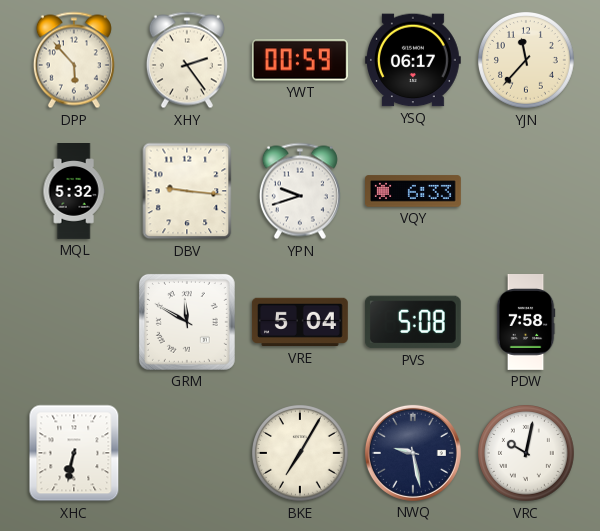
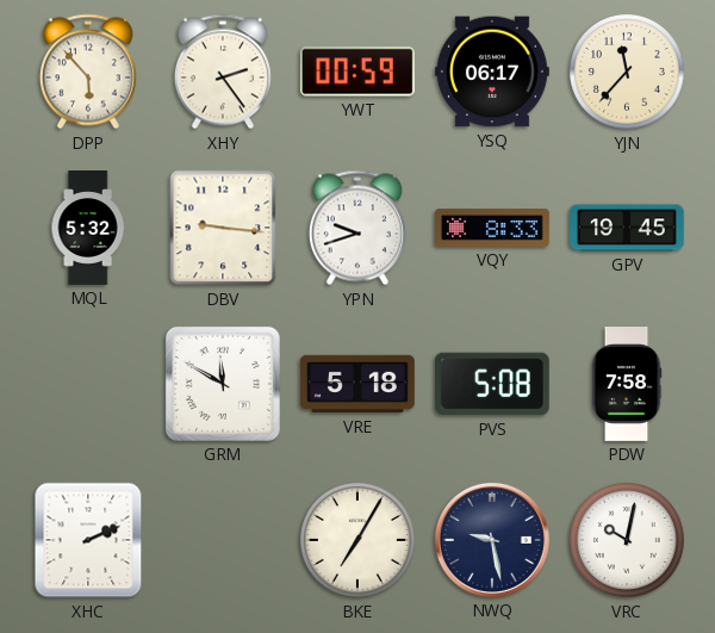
VQY: 6:33 -> 8:33 (493, 228)
GPV: none -> 19:45 (628, 228)
VRE: 5:04 -> 5:18 (357, 384)
XHC: 6:32 -> 2:11 (88, 540)
